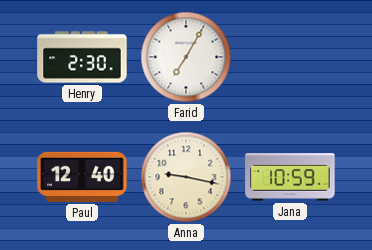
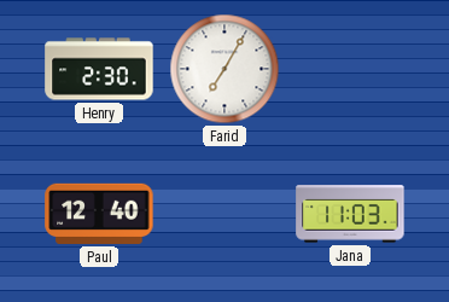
Anna: 9:17 -> none (186, 177)
Jana: 10:59 -> 11:03 (350, 214)
